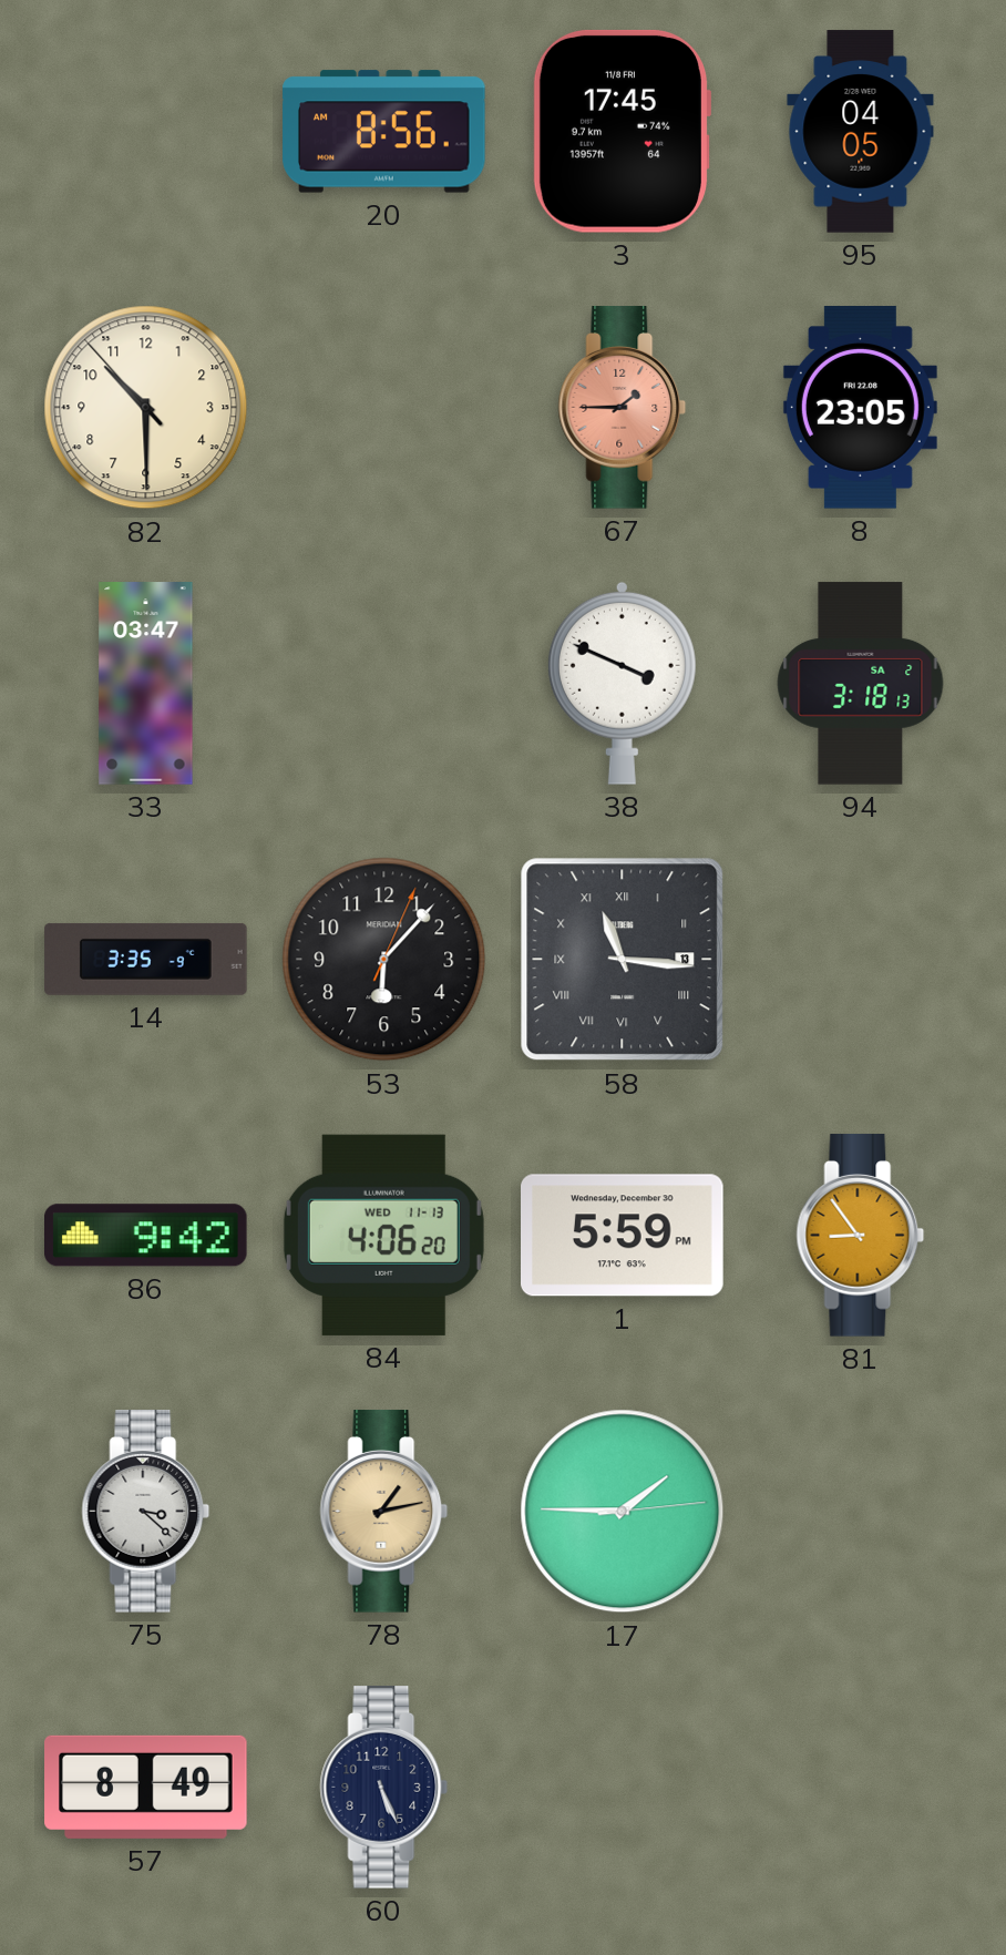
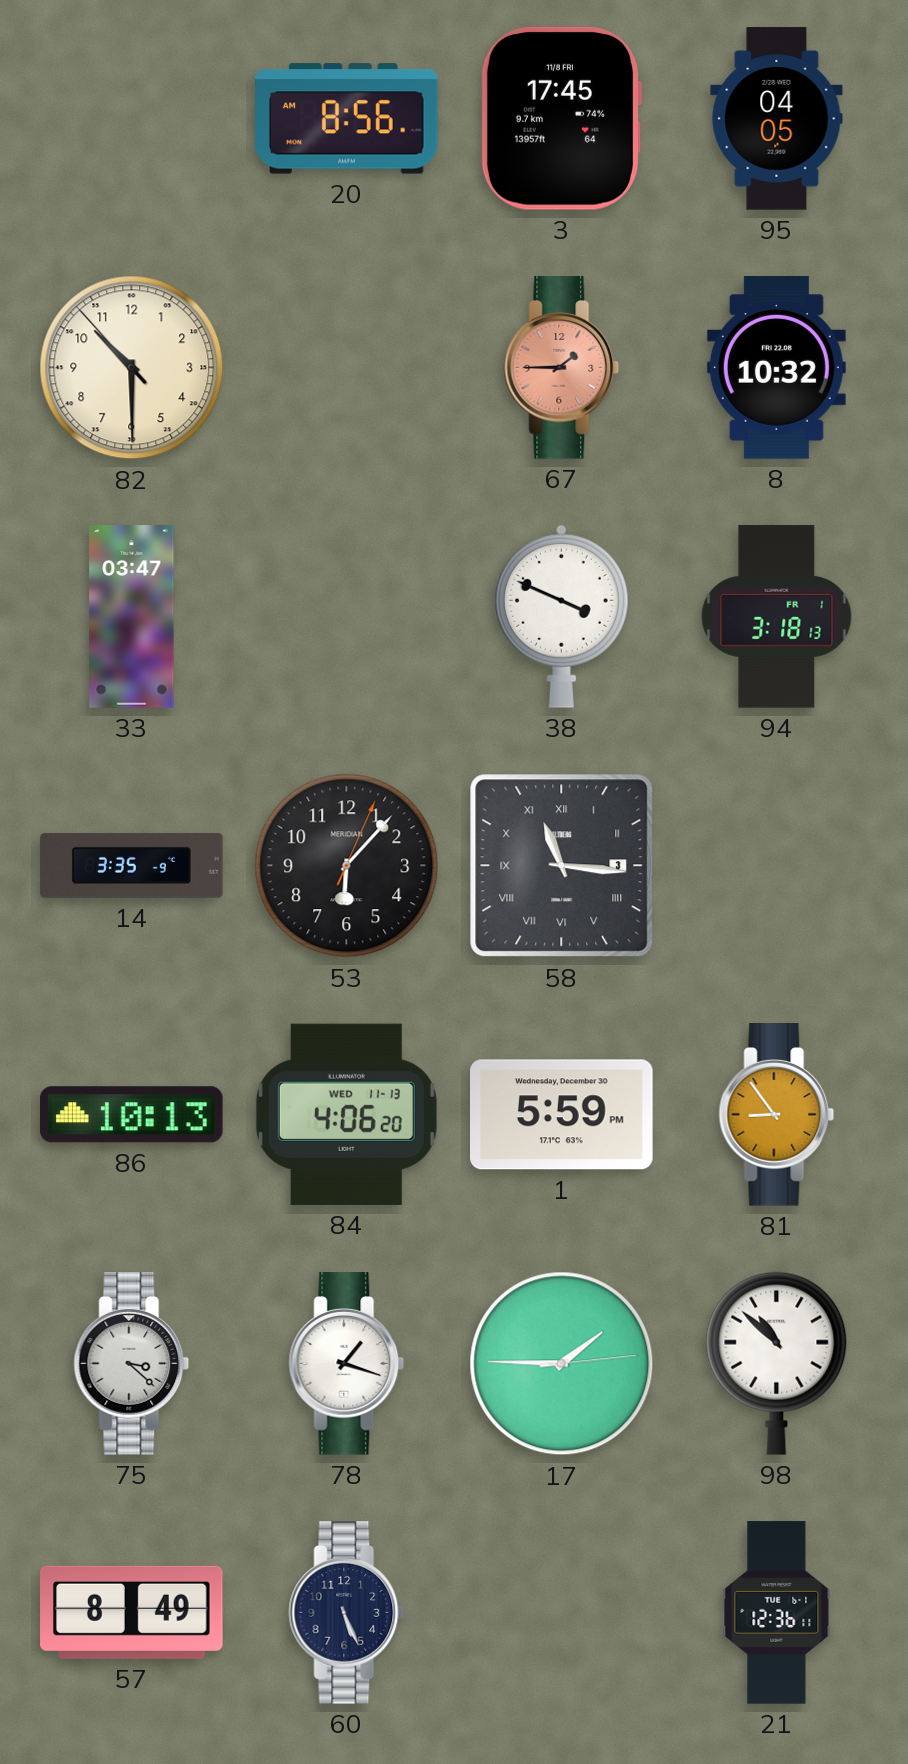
8: 23:05 -> 10:32 (776, 368)
94 date: SA 2 -> FR 1 (777, 617)
58 date: 13 -> 3 (562, 866)
86: 9:42 -> 10:13 (132, 1115)
78: 1:13 -> 1:18 (347, 1364)
78 dial: champagne -> white (347, 1364)
98: none -> 10:52 (777, 1363)
21: none -> 12:36 (777, 1613)
